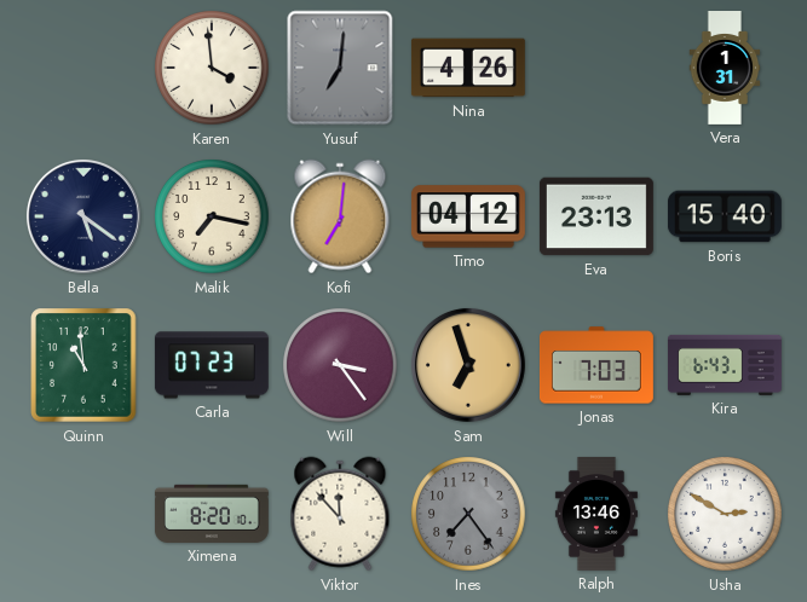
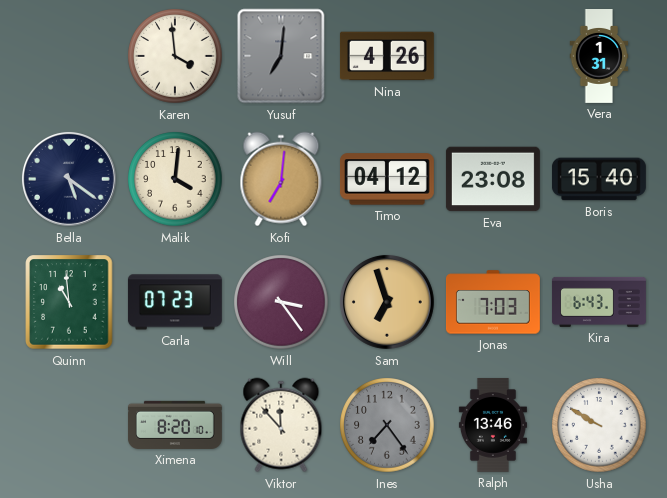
Malik: 7:17 -> 4:01 (175, 179)
Eva: 23:13 -> 23:08 (493, 179)
Usha: 2:50 -> 9:50 (599, 425)
